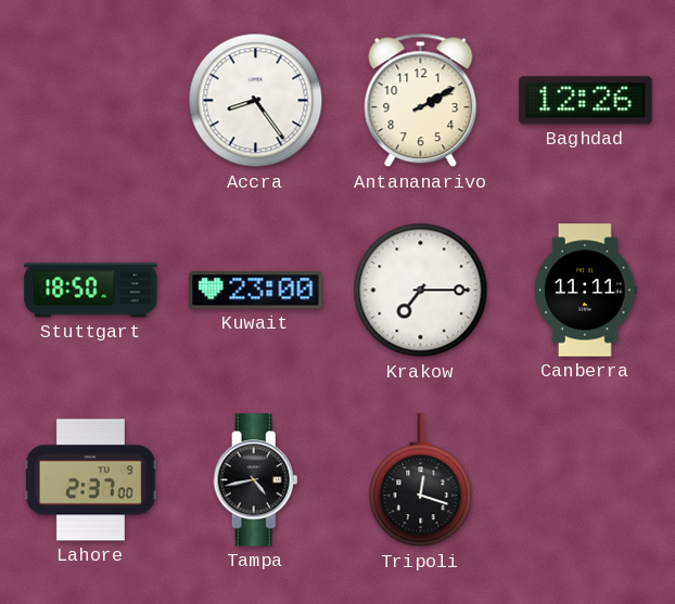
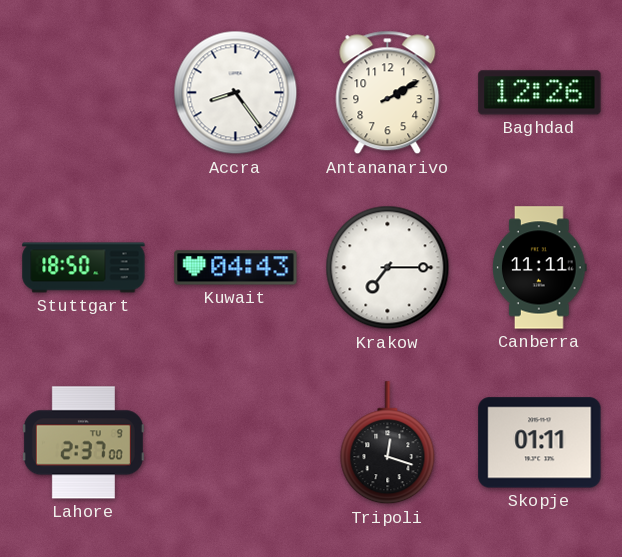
Kuwait: 23:00 -> 04:43 (236, 268)
Tampa: 4:43 -> none (256, 480)
Skopje: none -> 01:11 (540, 443)
